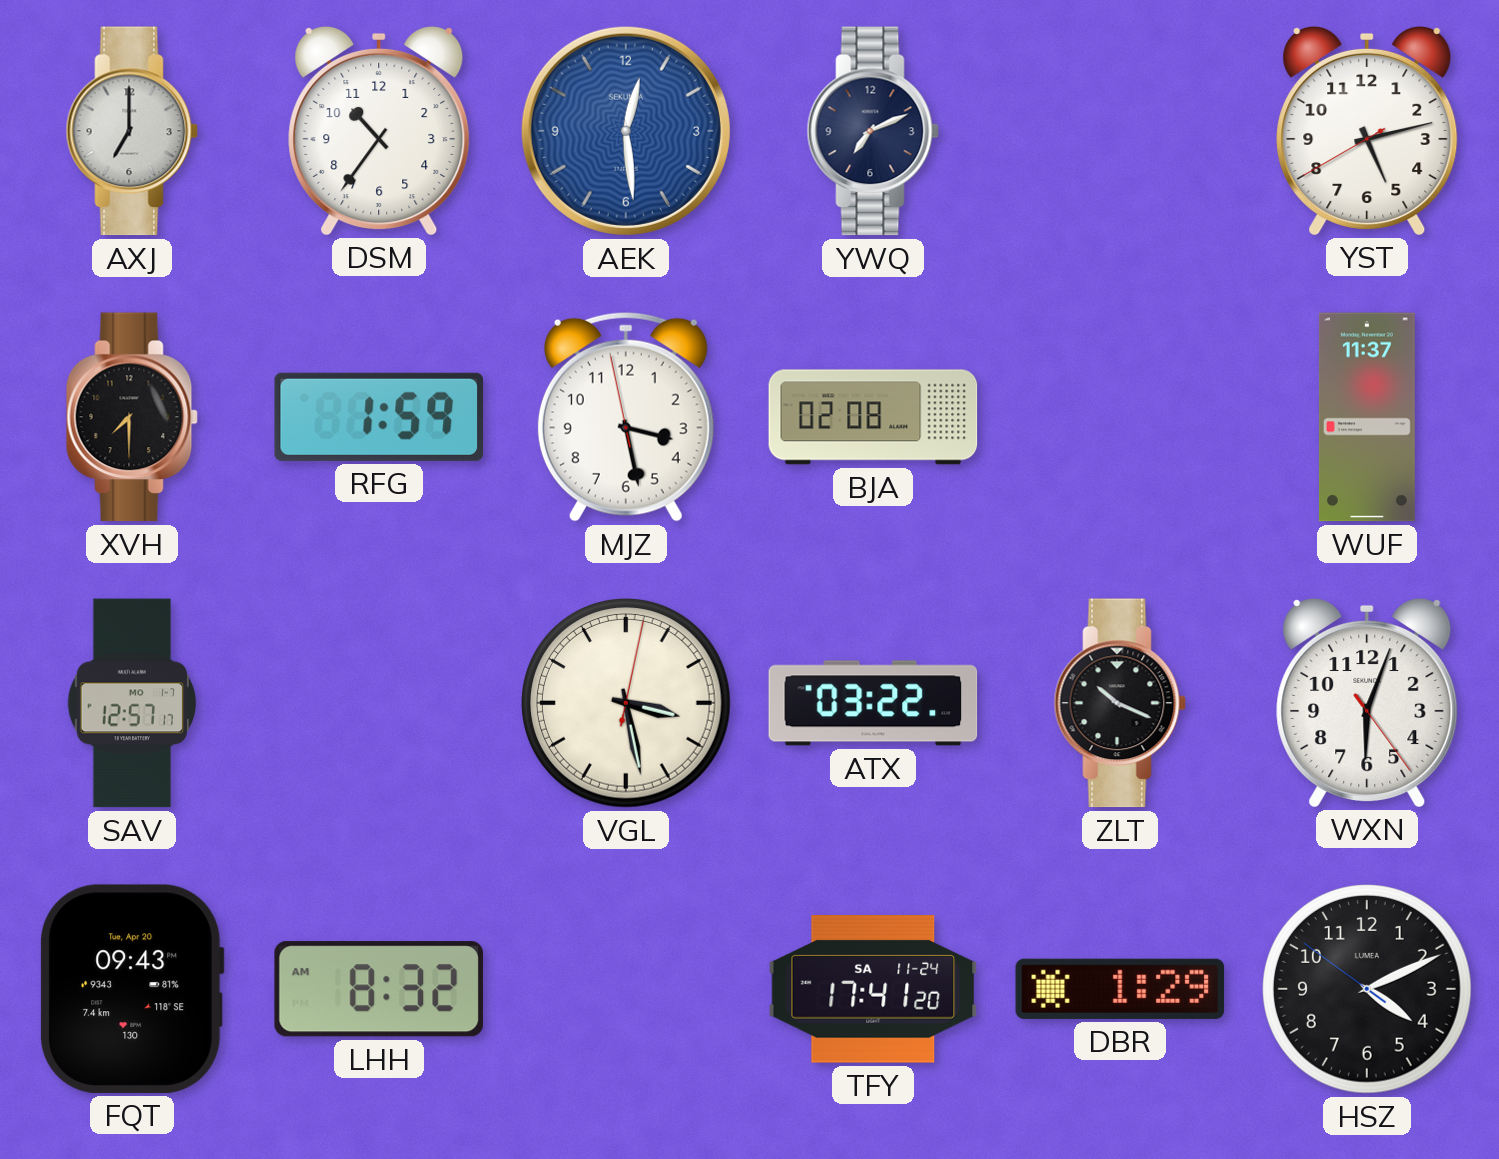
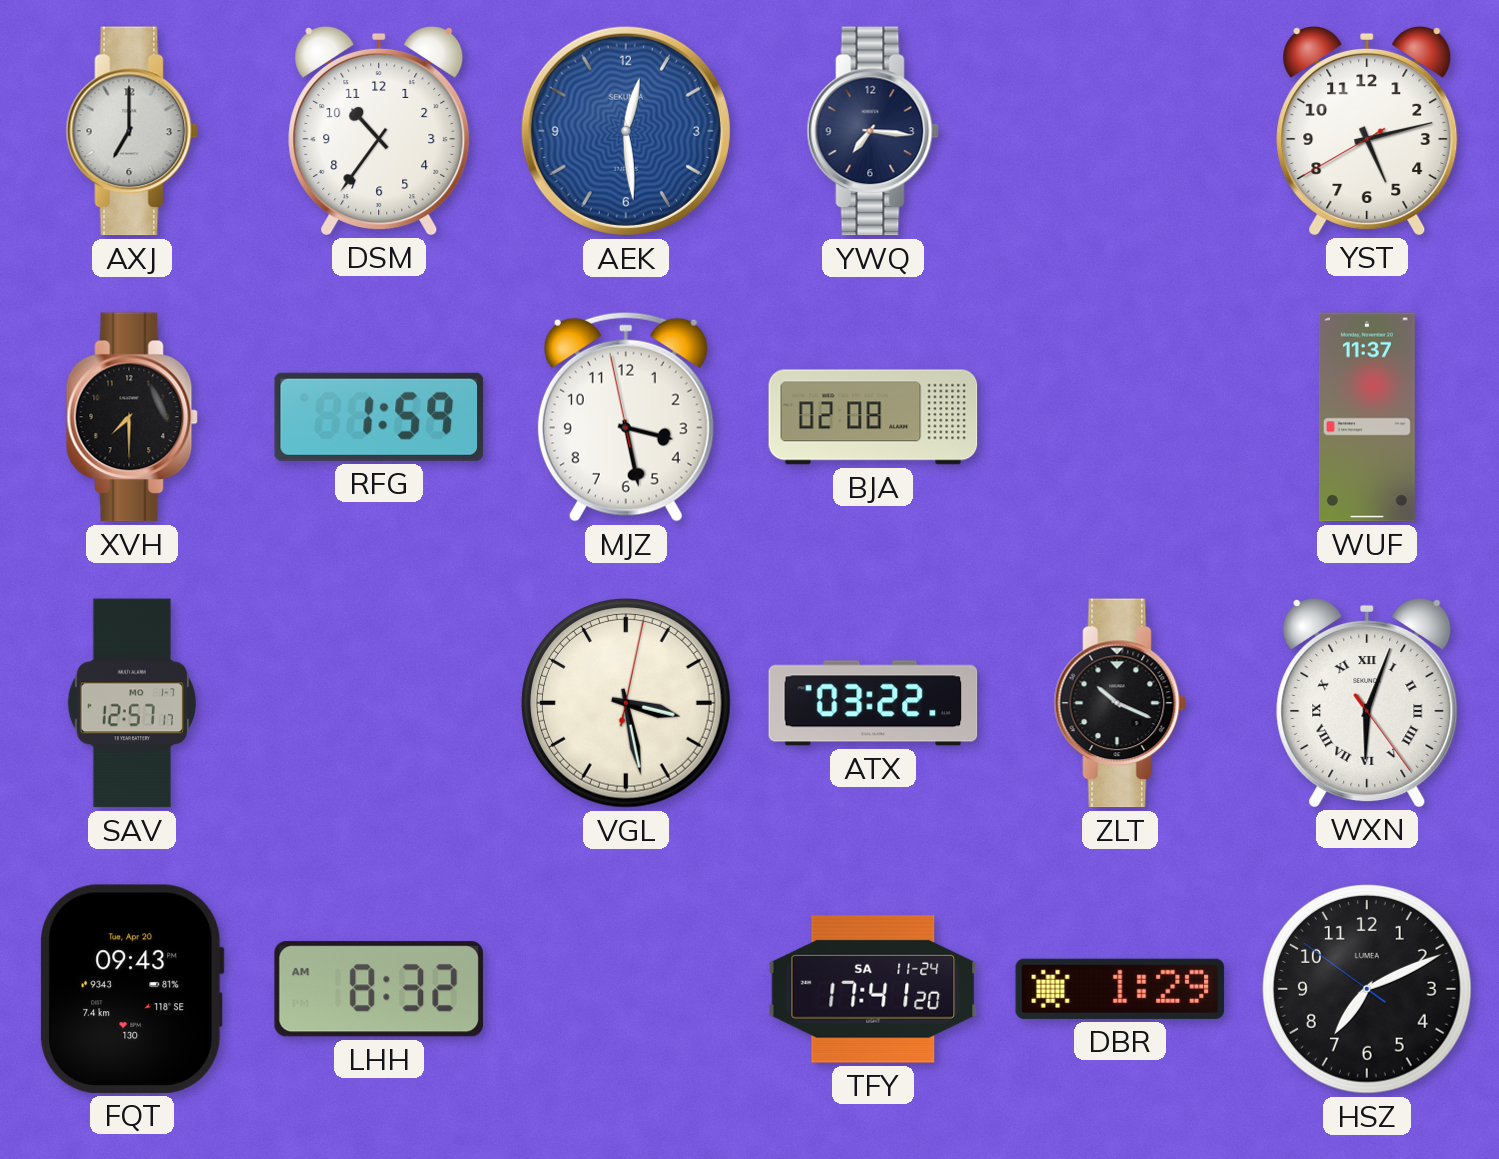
YWQ: 7:11 -> 7:16 (873, 131)
WXN numerals: Arabic -> Roman (1367, 702)
HSZ: 4:10 -> 7:10 (1368, 990)
